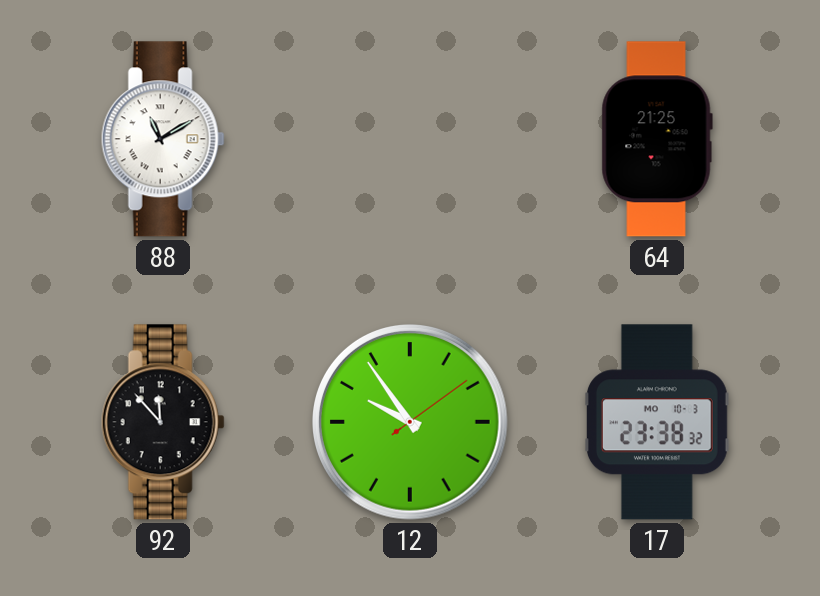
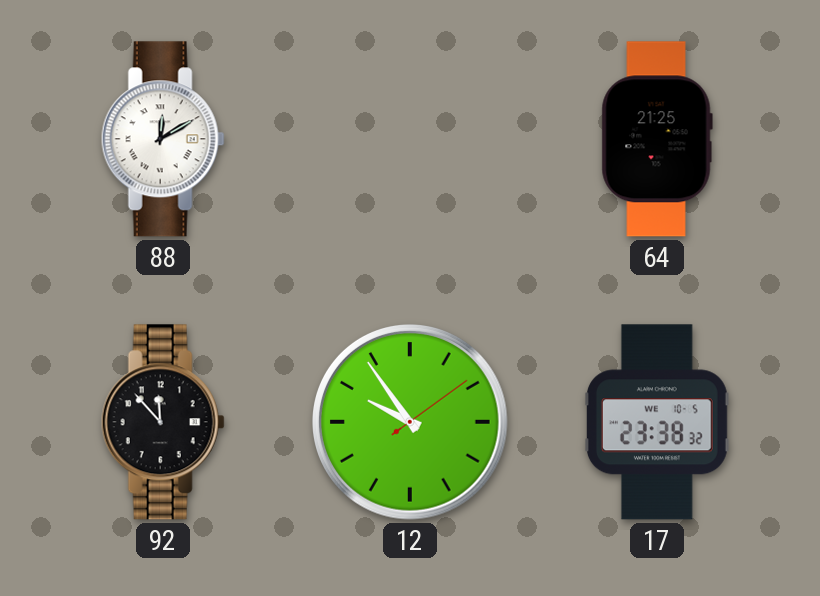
88: 11:10 -> 12:10 (163, 139)
17 date: MO 10-3 -> WE 10-5 (657, 422)
